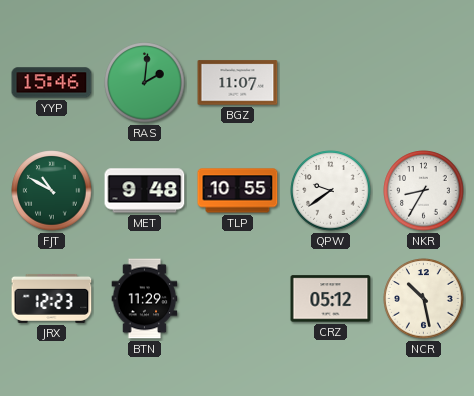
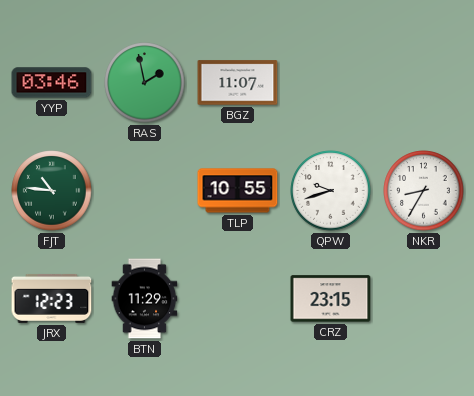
YYP: 15:46 -> 03:46 (52, 83)
RAS: 2:01 -> 1:58 (145, 83)
FJT: 10:50 -> 10:46 (52, 191)
MET: 9:48 -> none (145, 191)
QPW: 9:39 -> 9:42 (331, 191)
CRZ: 05:12 -> 23:15 (331, 299)
NCR: 10:28 -> none (424, 299)
